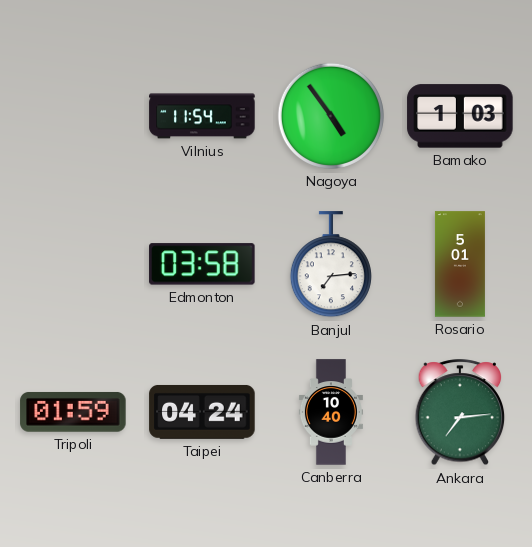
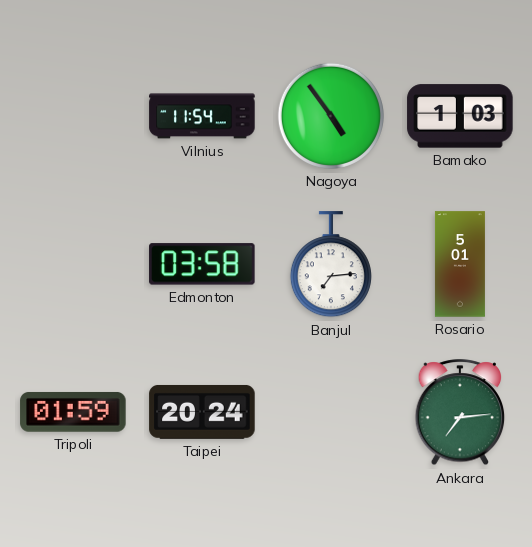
Taipei: 04:24 -> 20:24 (202, 412)
Canberra: 10:40 -> none (331, 412)
